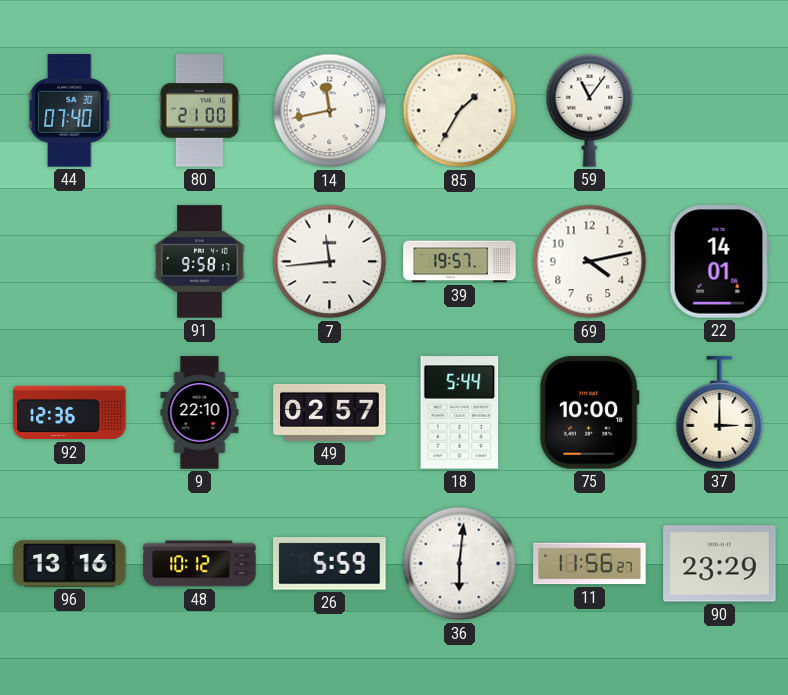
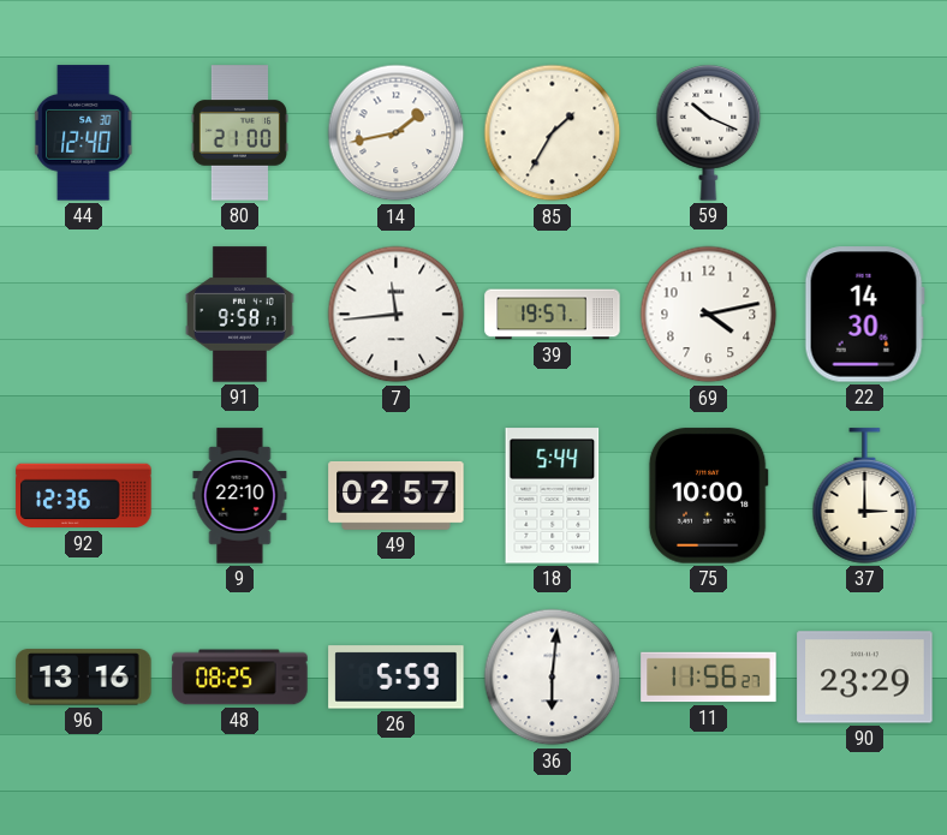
44: 07:40 -> 12:40 (84, 133)
14: 11:43 -> 1:43 (397, 133)
59: 11:06 -> 10:19 (709, 133)
22: 14:01 -> 14:30 (864, 315)
48: 10:12 -> 08:25 (240, 678)
